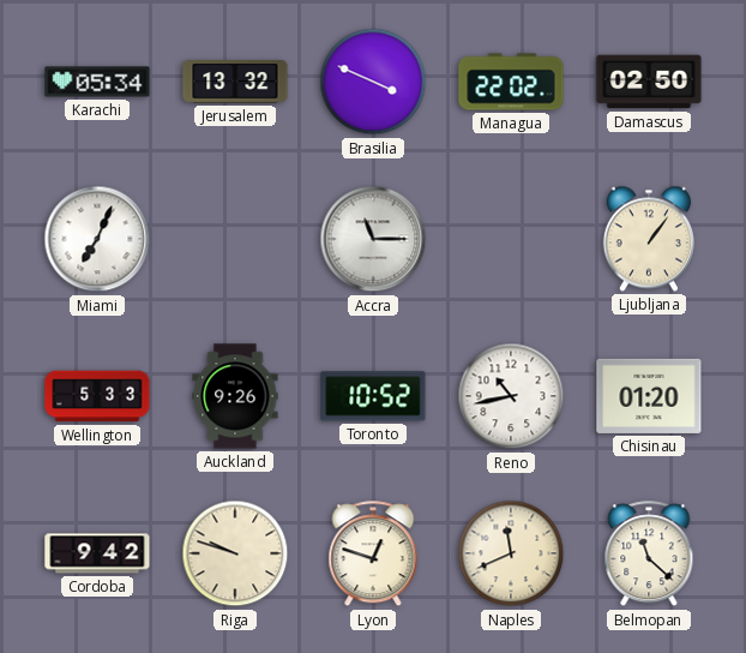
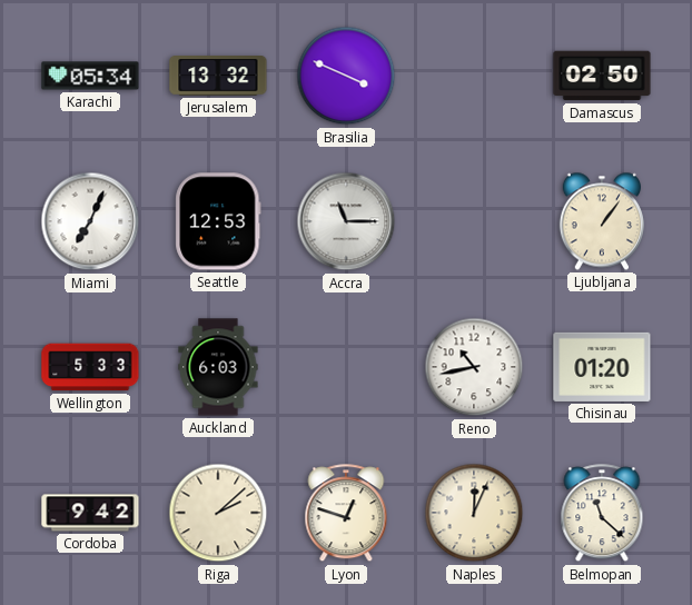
Managua: 22:02 -> none (511, 82)
Seattle: none -> 12:53 (218, 221)
Auckland: 9:26 -> 6:03 (218, 367)
Toronto: 10:52 -> none (373, 396)
Riga: 9:48 -> 2:08 (218, 513)
Naples: 11:41 -> 12:04 (474, 513)
